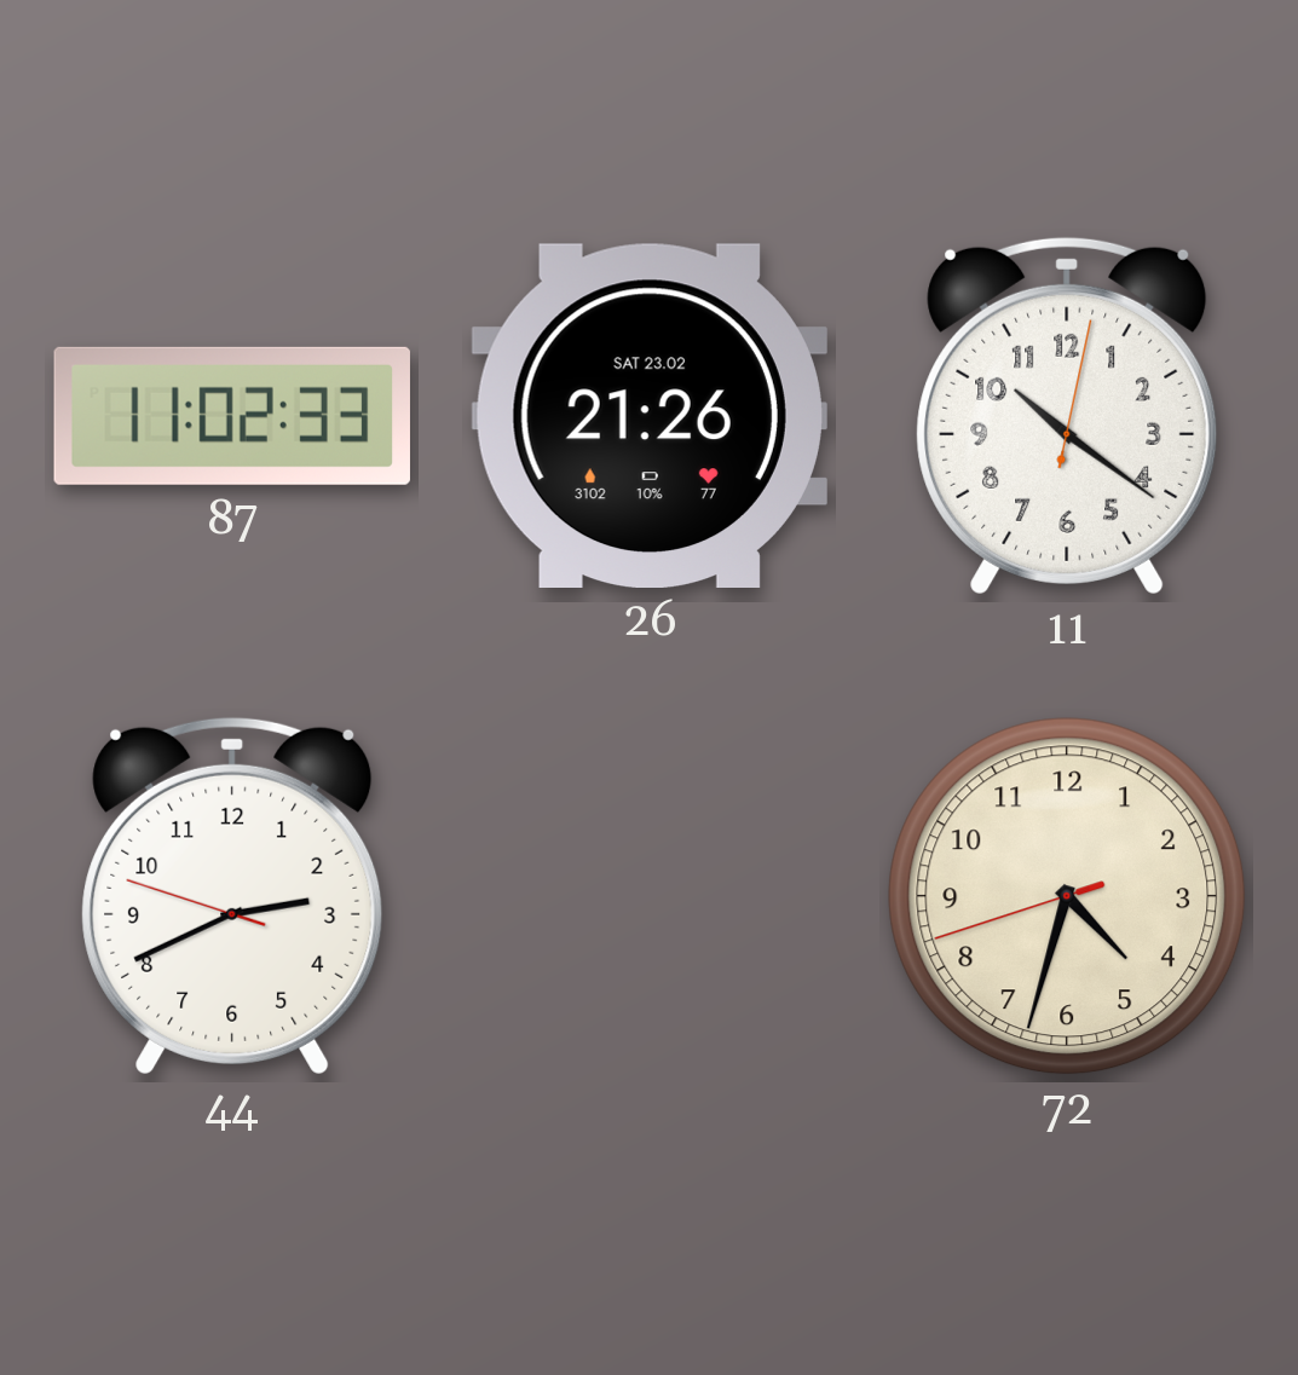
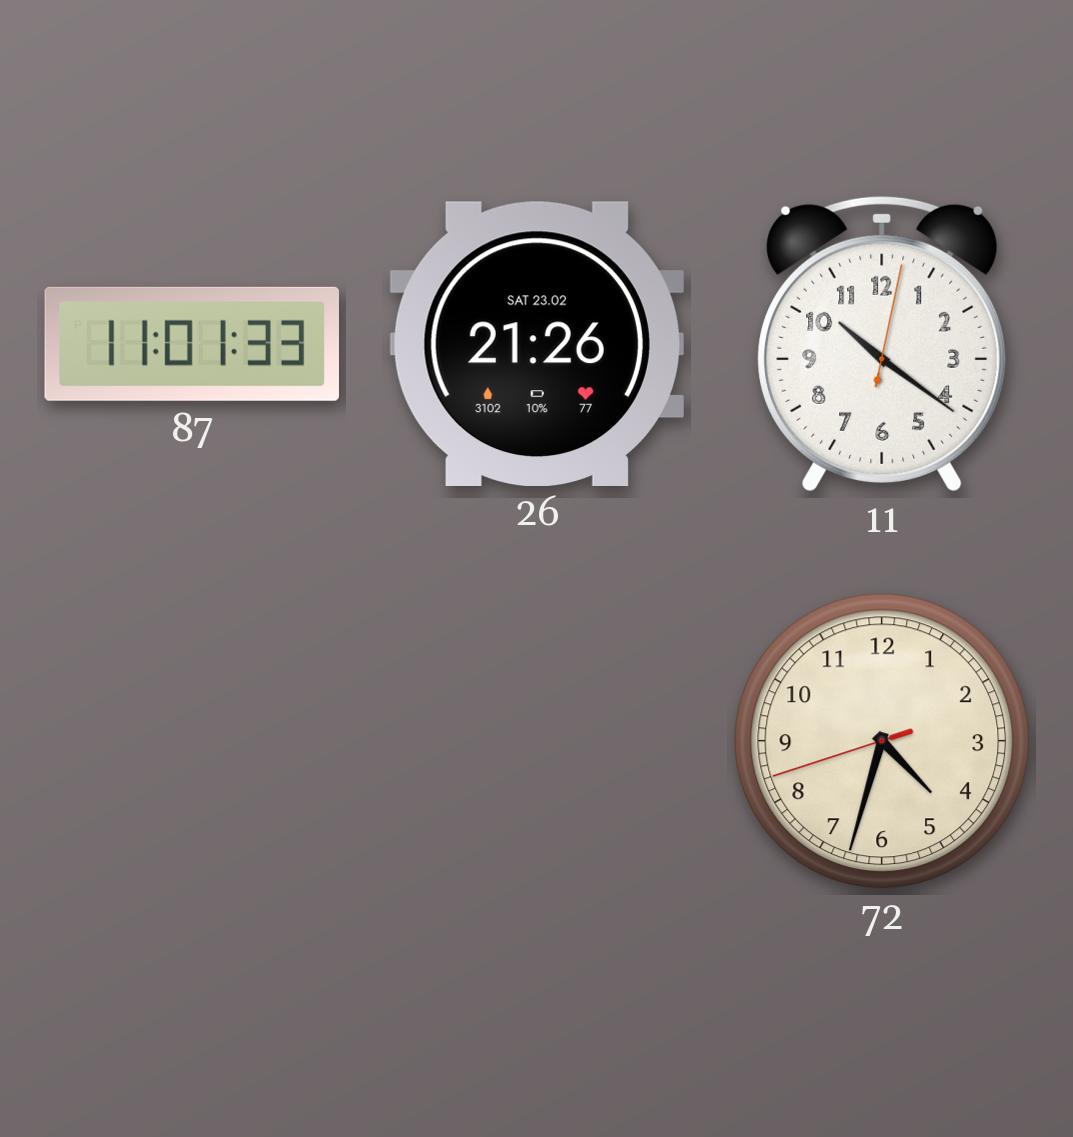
87: 11:02 -> 11:01 (192, 344)
44: 2:40 -> none (232, 896)
